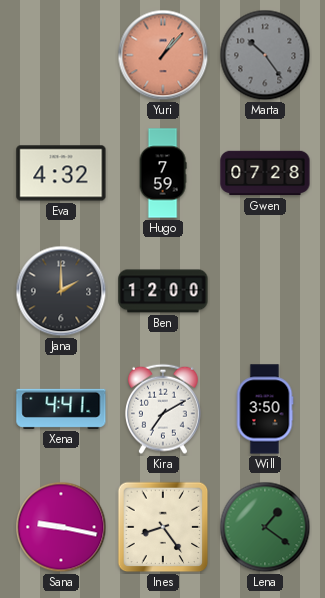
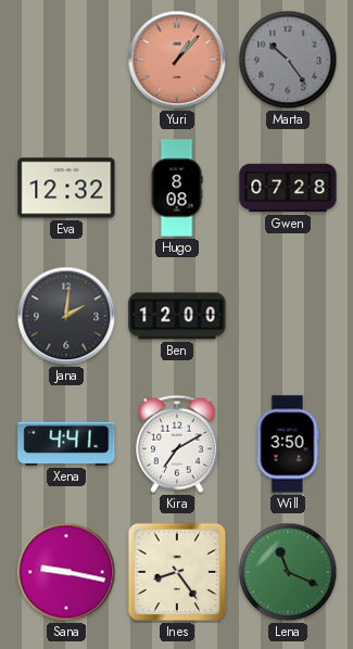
Eva: 4:32 -> 12:32 (66, 188)
Hugo: 7:59 -> 8:08 (177, 188)
Jana: 2:00 -> 2:01 (66, 316)
Lena: 1:21 -> 11:19 (288, 572)
